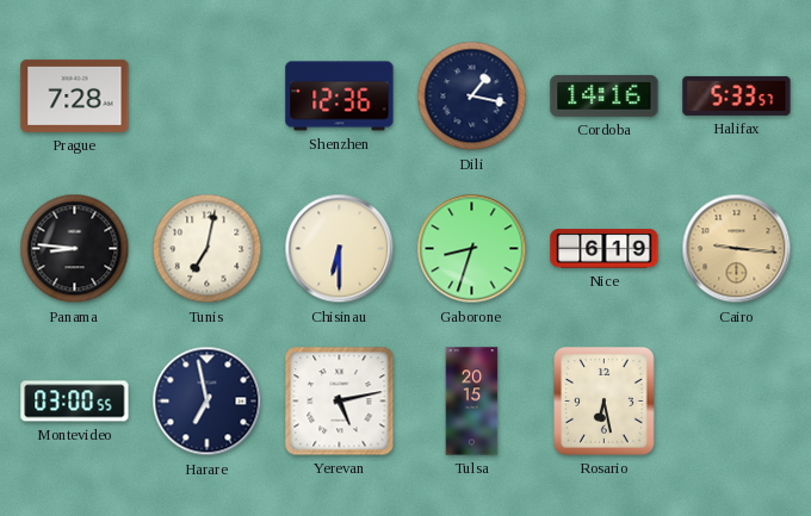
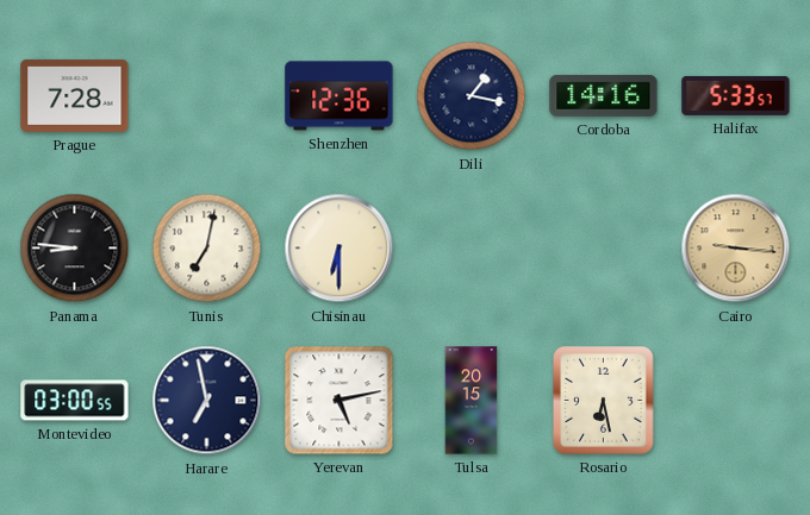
Gaborone: 8:33 -> none (472, 249)
Nice: 6:19 -> none (605, 249)
